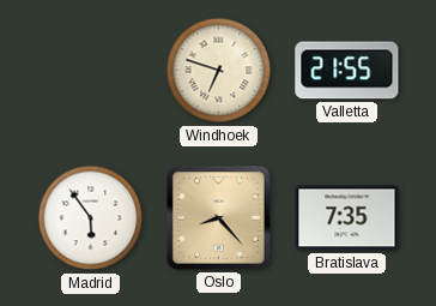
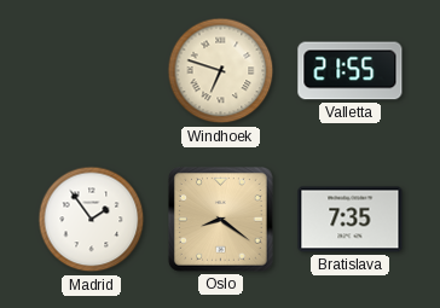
Madrid: 5:54 -> 1:54 (92, 220)
Oslo: 8:23 -> 8:21 (221, 220)
